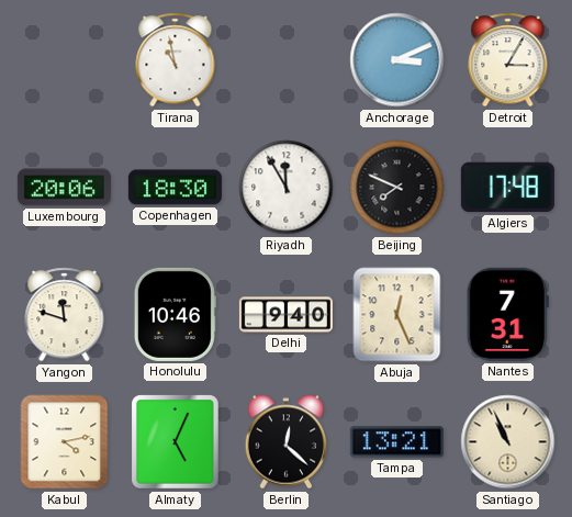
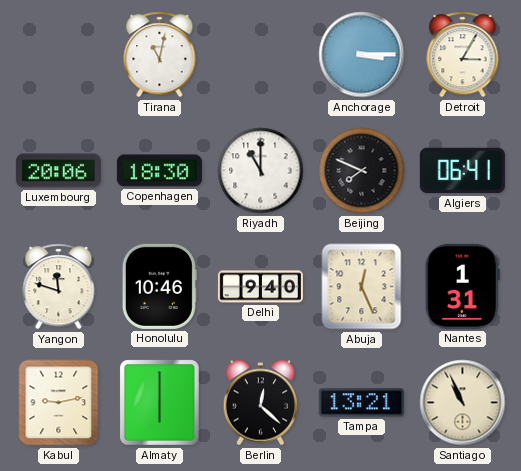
Tirana: 10:58 -> 11:02 (160, 55)
Anchorage: 3:11 -> 3:15 (362, 55)
Riyadh: 11:55 -> 11:00 (261, 171)
Algiers: 17:48 -> 06:41 (462, 171)
Nantes: 7:31 -> 1:31 (462, 286)
Kabul: 4:13 -> 9:13 (59, 403)
Almaty: 5:04 -> 6:00 (160, 403)
